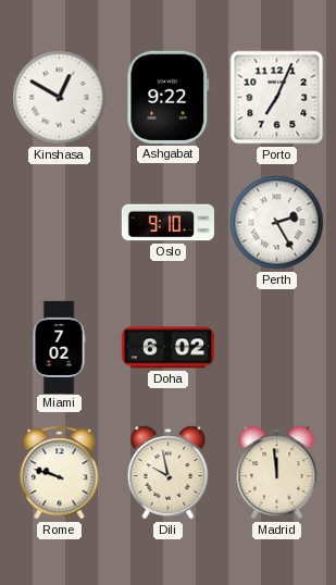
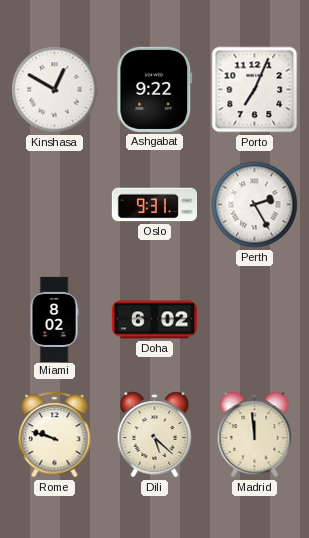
Oslo: 9:10 -> 9:31 (154, 205)
Miami: 7:02 -> 8:02 (54, 319)
Dili: 9:58 -> 5:22 (155, 435)
